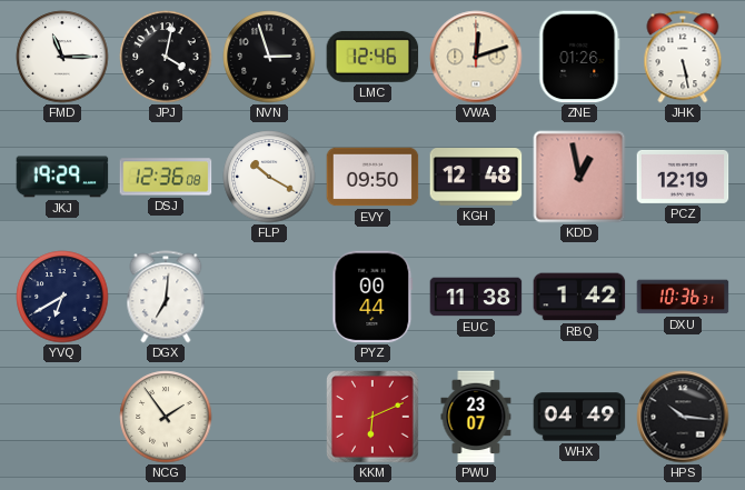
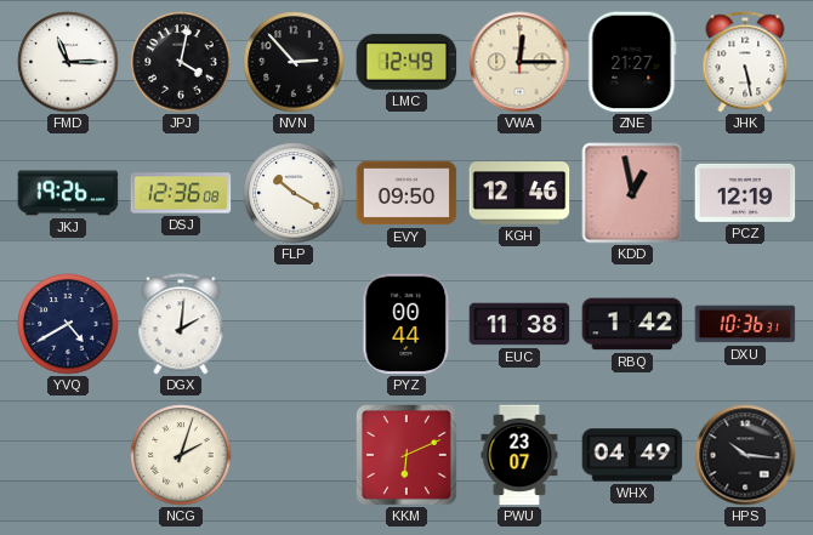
NVN: 2:57 -> 2:53 (294, 62)
LMC: 12:46 -> 12:49 (406, 62)
VWA: 12:12 -> 12:15 (519, 62)
ZNE: 01:26 -> 21:27 (632, 62)
JKJ: 19:29 -> 19:26 (68, 193)
KGH: 12:48 -> 12:46 (519, 193)
YVQ: 6:40 -> 4:40 (68, 324)
DGX: 7:01 -> 2:01 (181, 324)
NCG: 1:54 -> 2:03 (181, 455)
